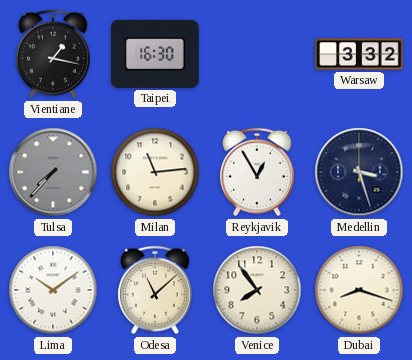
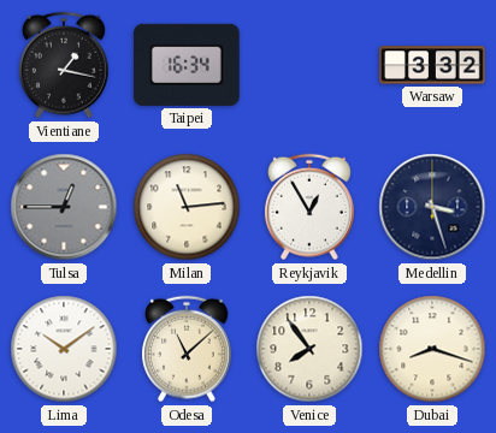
Taipei: 16:30 -> 16:34 (187, 65)
Tulsa: 7:37 -> 12:45 (64, 207)
